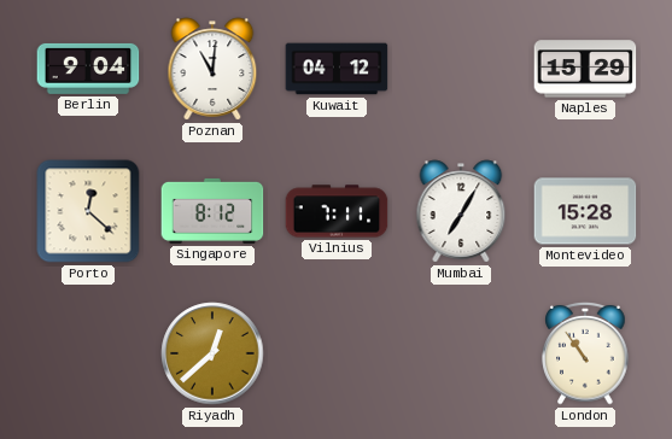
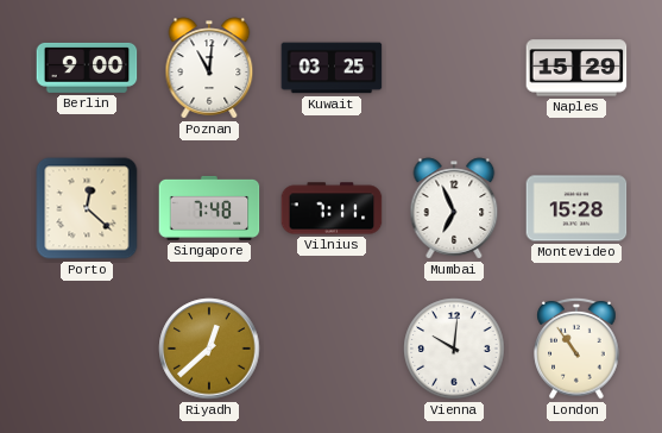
Berlin: 9:04 -> 9:00 (87, 68)
Kuwait: 04:12 -> 03:25 (332, 68)
Singapore: 8:12 -> 7:48 (209, 208)
Mumbai: 7:05 -> 6:56 (454, 208)
Vienna: none -> 10:01 (454, 349)
